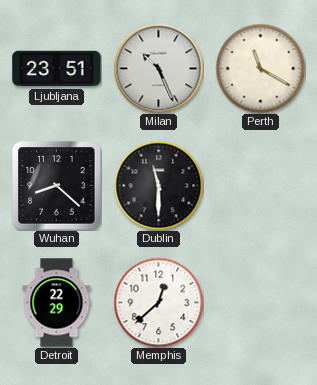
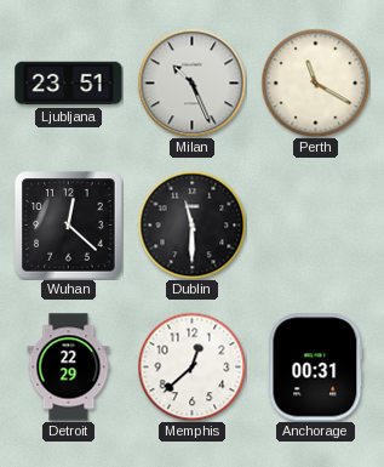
Wuhan: 8:22 -> 12:22 (69, 226)
Anchorage: none -> 00:31 (316, 368)
